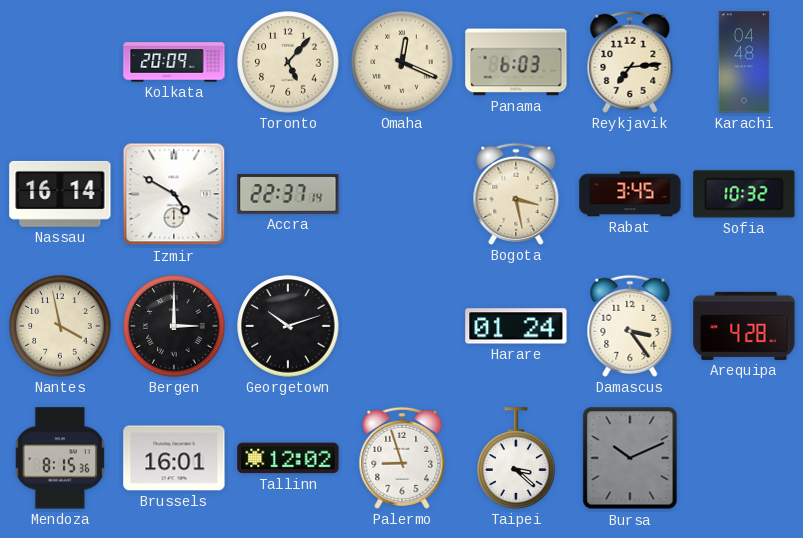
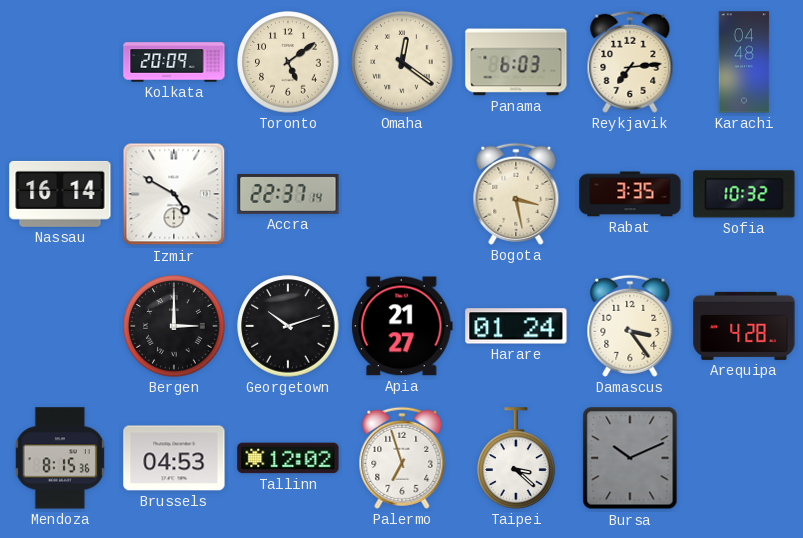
Toronto: 5:07 -> 5:09 (288, 62)
Omaha: 12:19 -> 12:21 (402, 62)
Rabat: 3:45 -> 3:35 (630, 194)
Nantes: 3:58 -> none (60, 326)
Apia: none -> 21:27 (403, 326)
Brussels: 16:01 -> 04:53 (174, 458)
Palermo: 8:57 -> 6:57 (402, 458)
